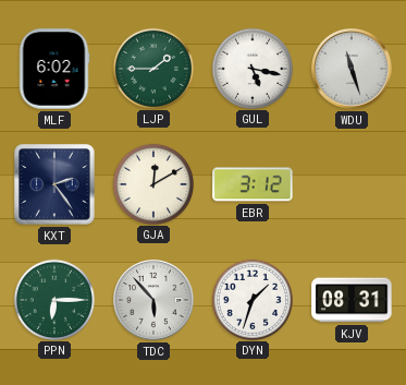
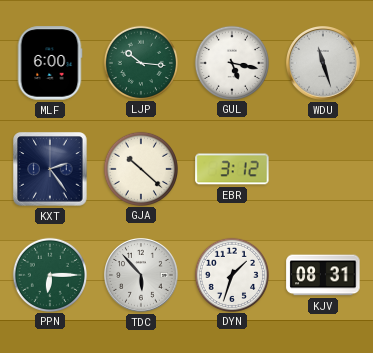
MLF: 6:02 -> 6:00 (50, 63)
LJP: 1:45 -> 10:16 (140, 62)
GJA: 12:10 -> 10:22 (140, 168)
